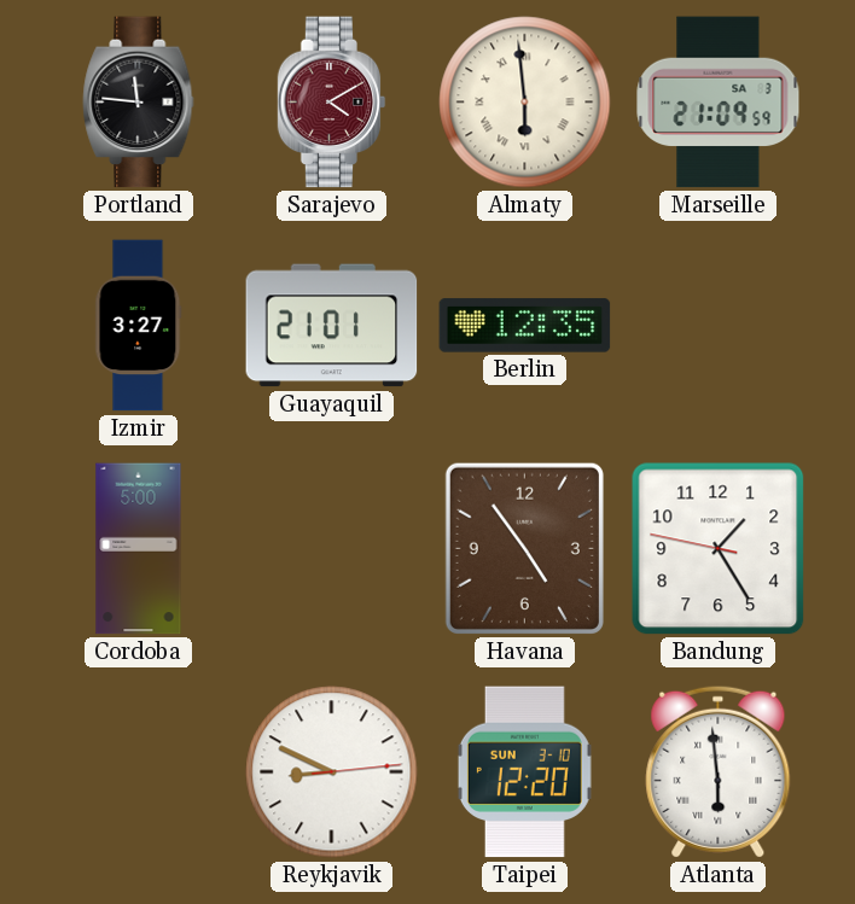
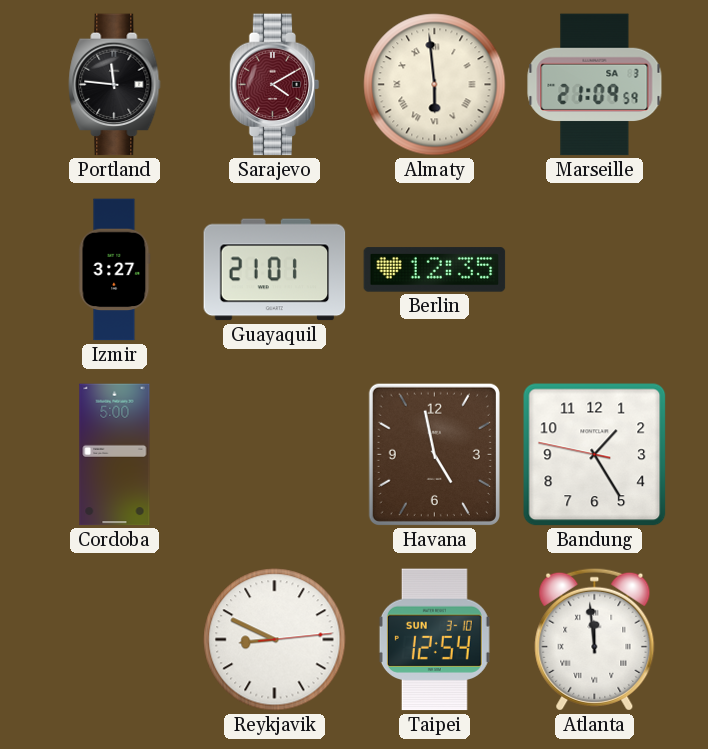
Havana: 4:54 -> 4:58 (434, 454)
Taipei: 12:20 -> 12:54 (434, 640)
Atlanta: 5:59 -> 11:59 (595, 639)
